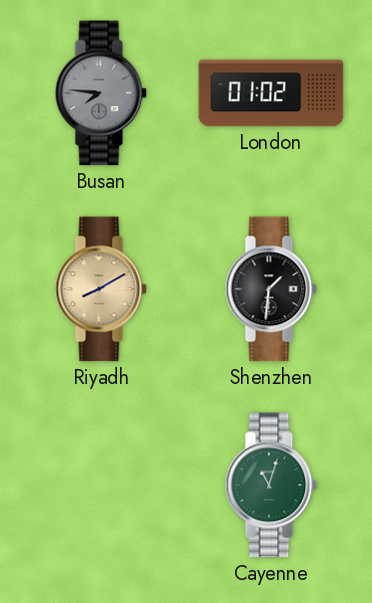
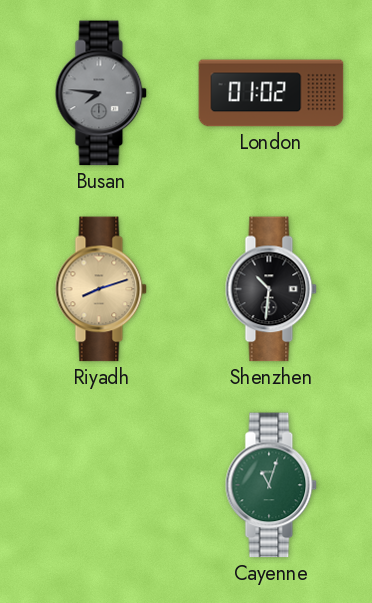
Riyadh: 8:10 -> 8:12 (101, 289)
Shenzhen: 1:31 -> 10:31 (271, 289)
